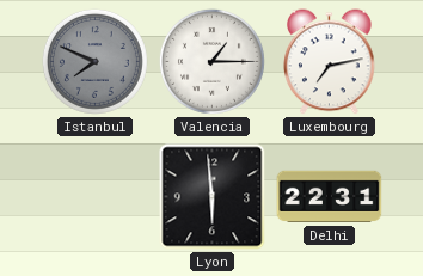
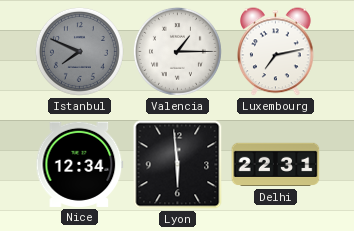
Nice: none -> 12:34 (80, 164)
